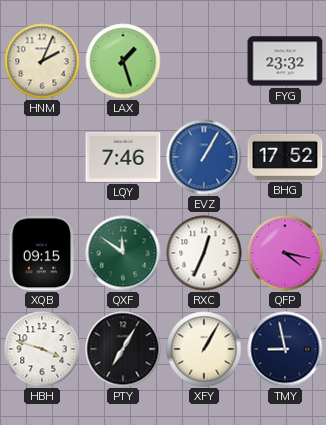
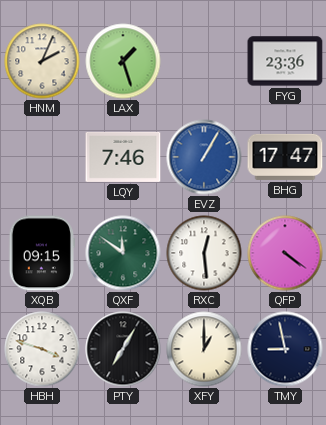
FYG: 23:32 -> 23:36 (285, 61)
BHG: 17:52 -> 17:47 (285, 157)
RXC: 12:34 -> 12:29 (204, 253)
QFP: 4:17 -> 4:21 (285, 253)
XFY: 1:05 -> 1:00 (204, 349)
